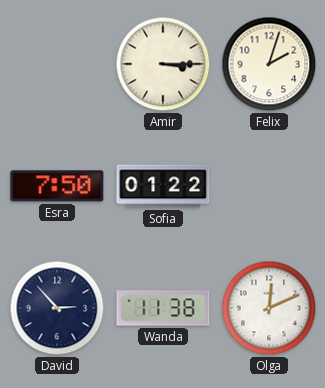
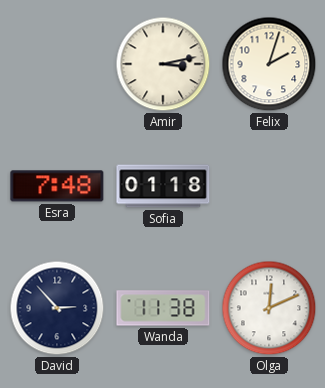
Amir: 3:15 -> 3:13 (163, 64)
Esra: 7:50 -> 7:48 (57, 186)
Sofia: 01:22 -> 01:18 (163, 186)
